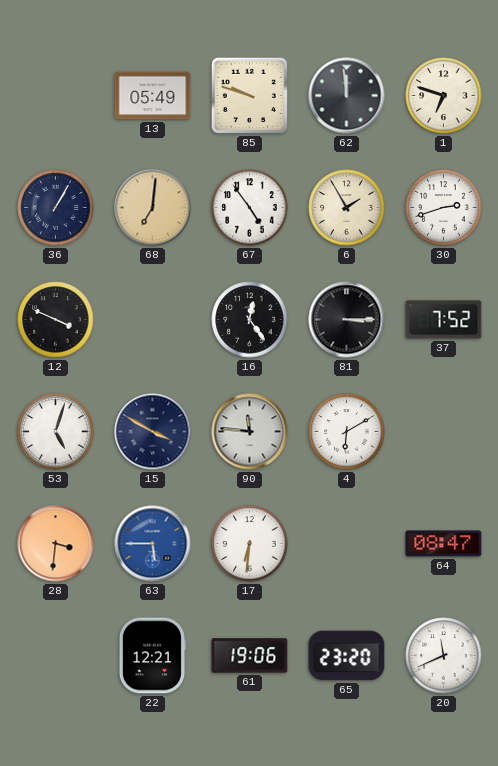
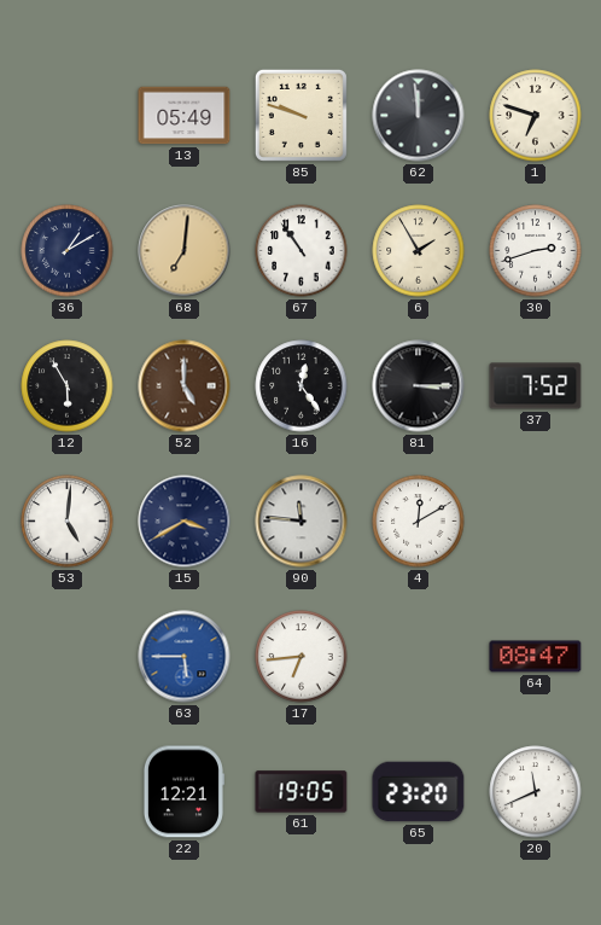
36: 1:05 -> 1:10 (68, 251)
67: 4:54 -> 10:54 (302, 251)
12: 3:49 -> 5:55 (68, 386)
52: none -> 5:00 (185, 386)
53: 5:03 -> 5:01 (68, 522)
15: 3:50 -> 3:40 (185, 522)
4: 6:10 -> 12:10 (419, 522)
28: 3:31 -> none (56, 544)
17: 6:31 -> 6:44 (302, 657)
61: 19:06 -> 19:05 (302, 792)
